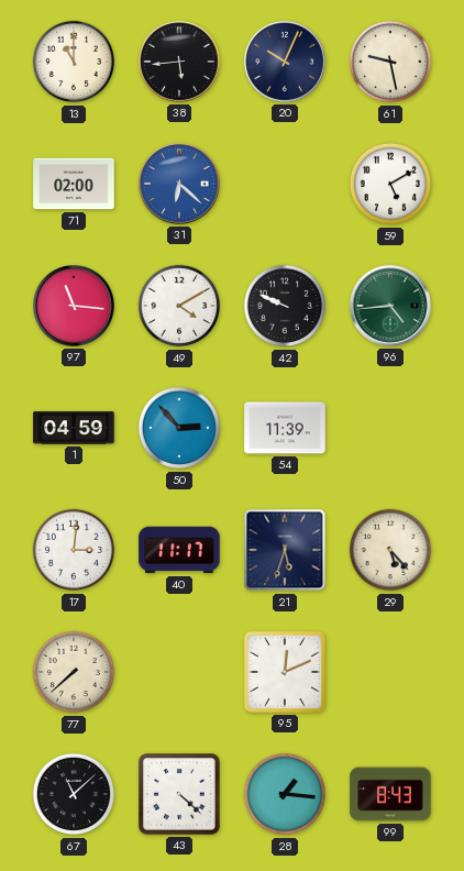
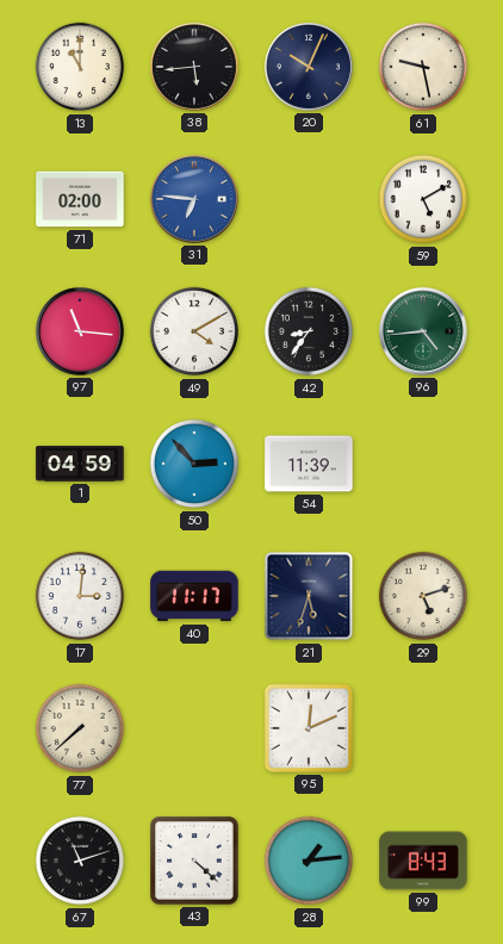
31: 6:22 -> 6:46 (195, 200)
42: 9:49 -> 8:36 (309, 331)
29: 5:23 -> 5:12 (423, 596)
67: 11:08 -> 11:12 (80, 861)
28: 1:16 -> 1:14 (309, 861)
